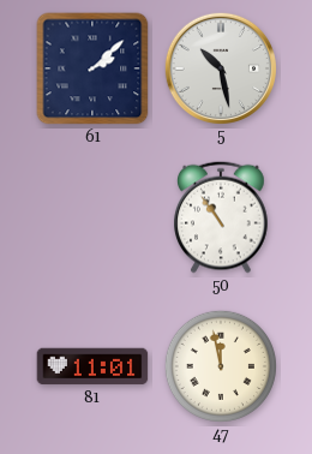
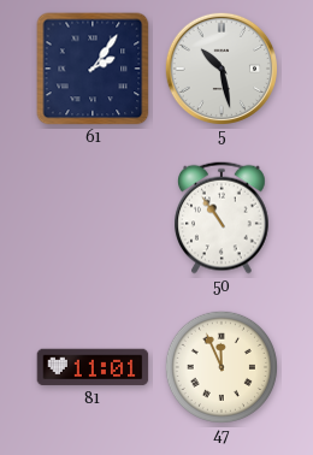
61: 2:08 -> 2:06 (93, 69)
47: 11:58 -> 11:56 (222, 367)
